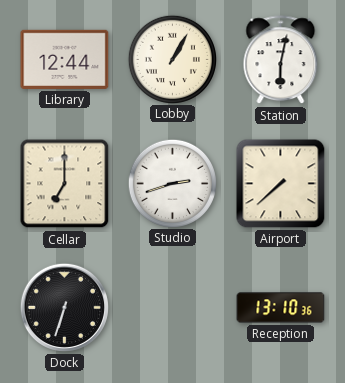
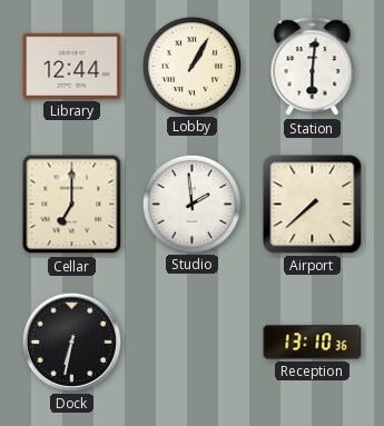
Station: 6:02 -> 6:01 (313, 67)
Studio: 2:42 -> 1:59 (191, 204)
Dock: 6:33 -> 6:32 (71, 341)
